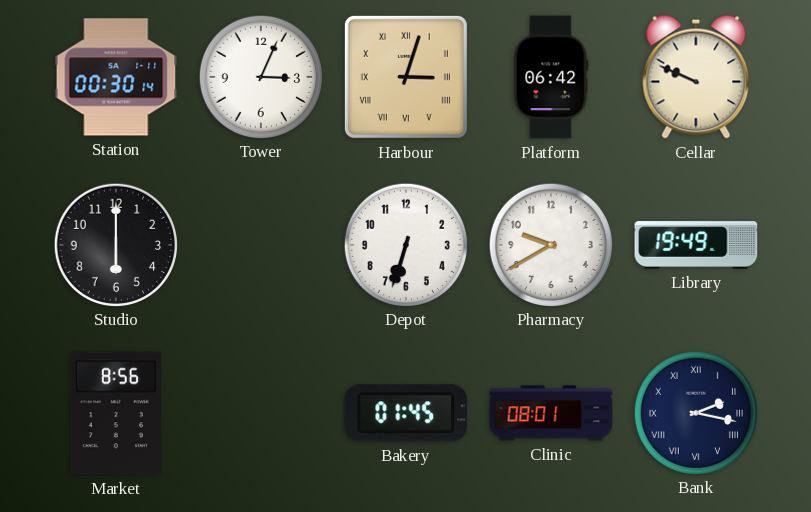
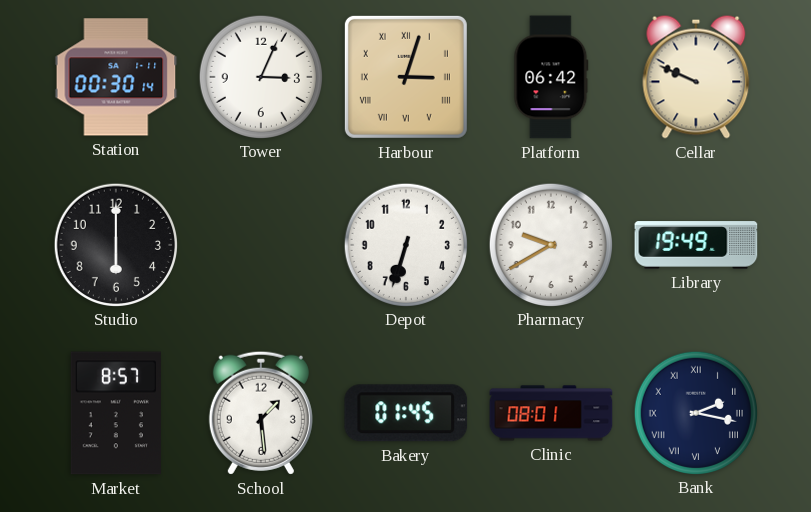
Market: 8:56 -> 8:57 (116, 413)
School: none -> 1:29 (261, 413)
